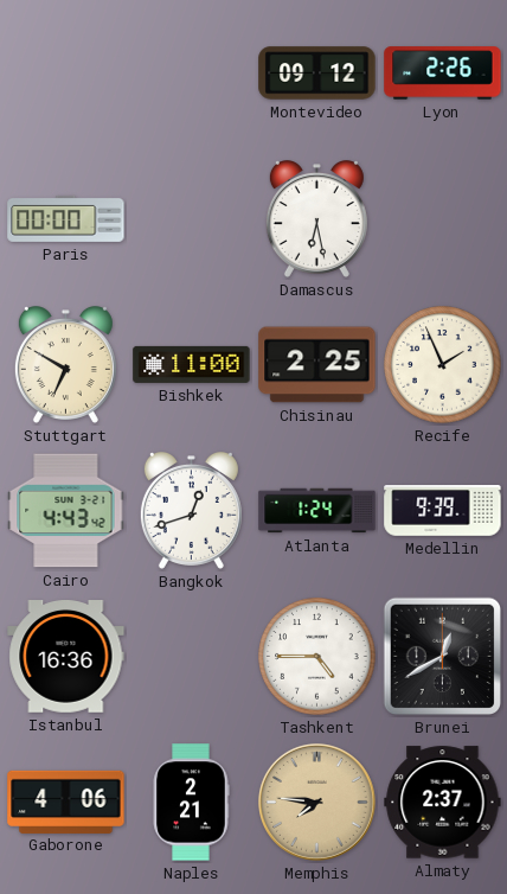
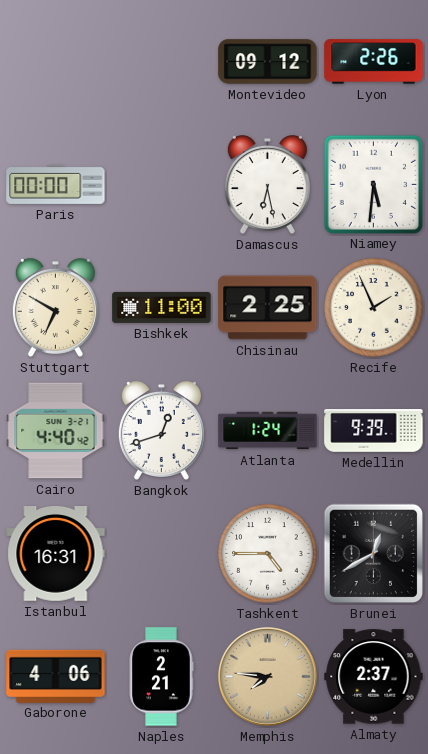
Niamey: none -> 5:31 (373, 184)
Cairo: 4:43 -> 4:40 (56, 431)
Istanbul: 16:36 -> 16:31 (56, 554)
